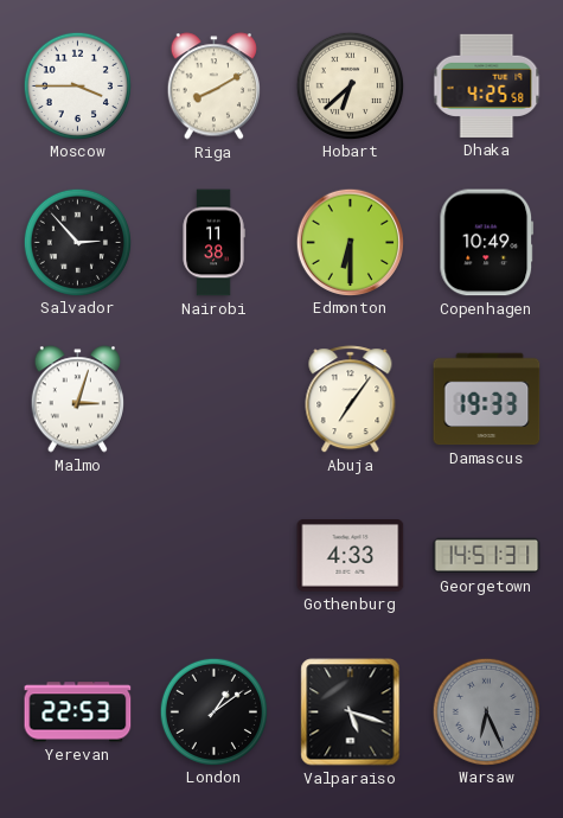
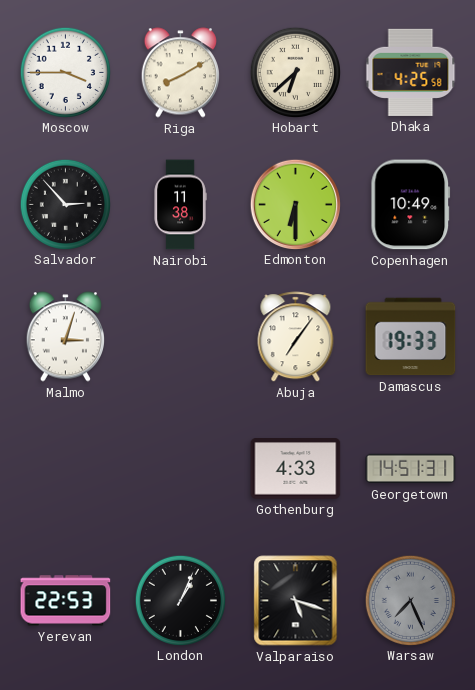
London: 1:09 -> 1:04 (180, 600)
Warsaw: 6:26 -> 7:26 (410, 600)
